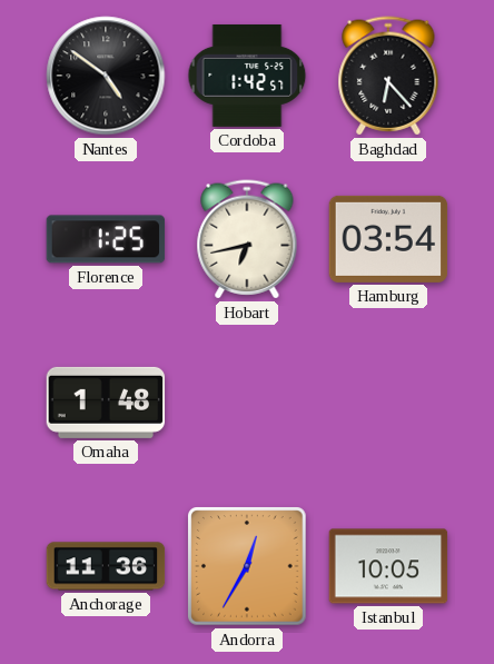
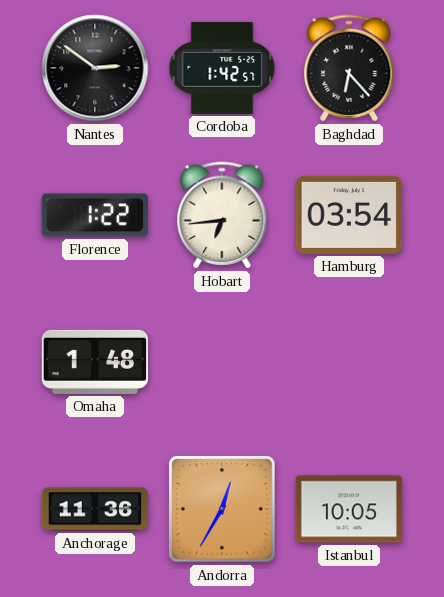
Nantes: 4:51 -> 2:51 (95, 68)
Florence: 1:25 -> 1:22 (95, 215)
Hobart: 6:43 -> 6:44 (222, 215)
